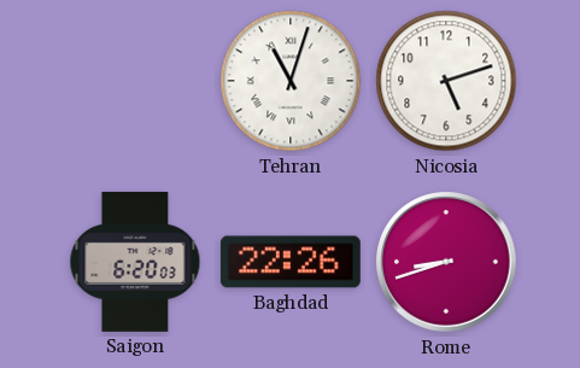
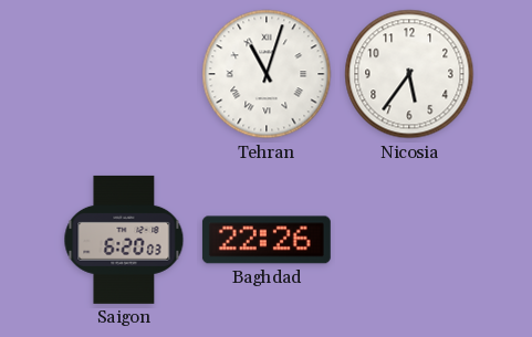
Nicosia: 5:12 -> 5:36 (409, 74)
Rome: 8:42 -> none (446, 262)
